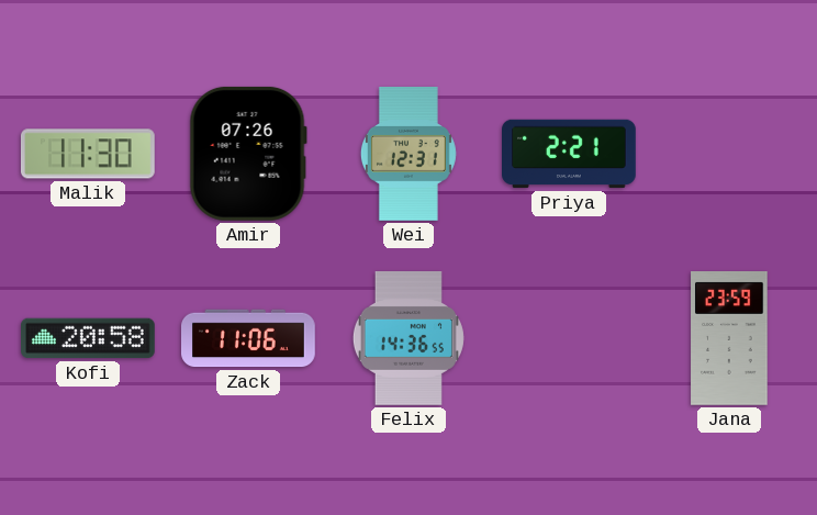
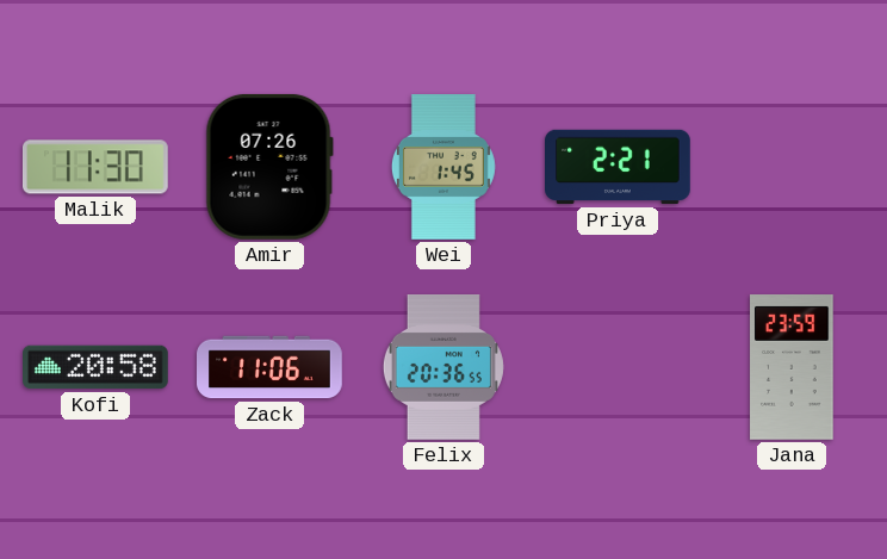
Wei: 12:31 -> 1:45 (443, 168)
Felix: 14:36 -> 20:36 (443, 368)
